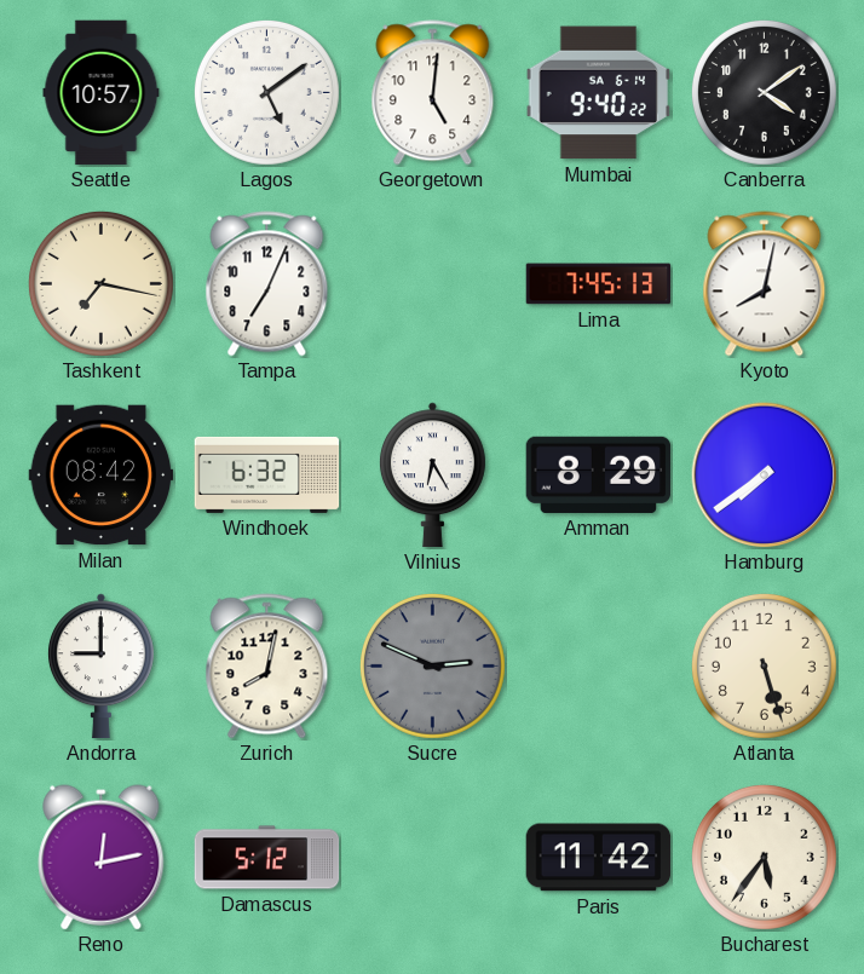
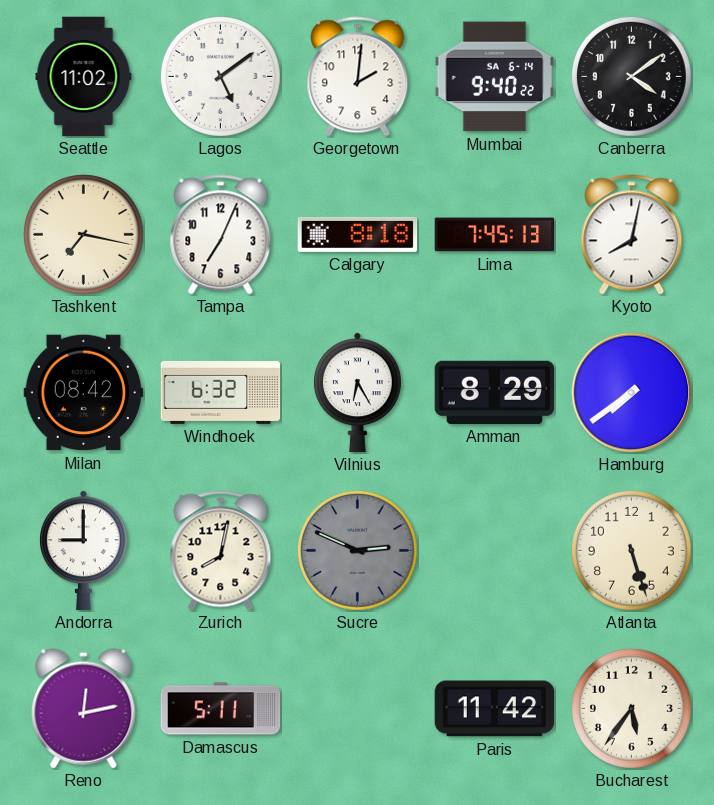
Seattle: 10:57 -> 11:02 (84, 77)
Georgetown: 5:01 -> 2:01 (358, 77)
Calgary: none -> 8:18 (358, 234)
Damascus: 5:12 -> 5:11 (221, 709)
